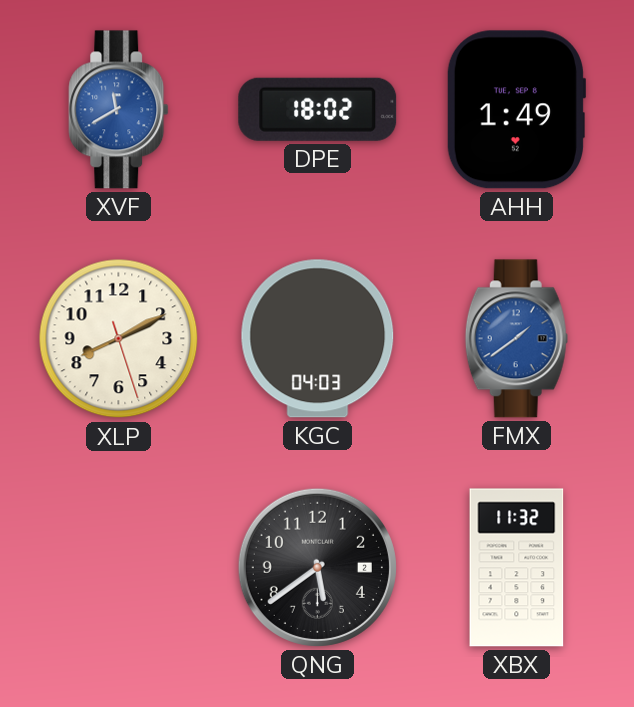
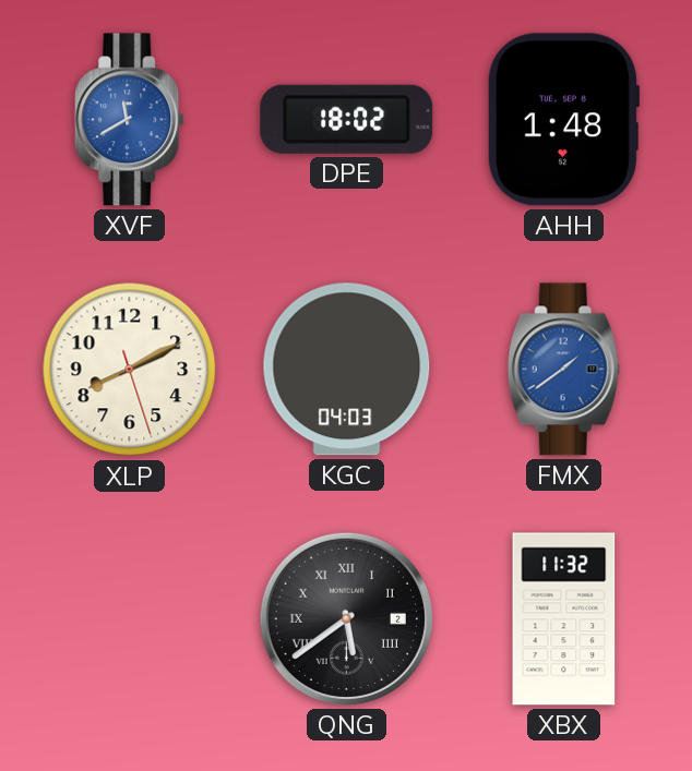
AHH: 1:49 -> 1:48 (563, 120)
QNG numerals: Arabic -> Roman (346, 618)
